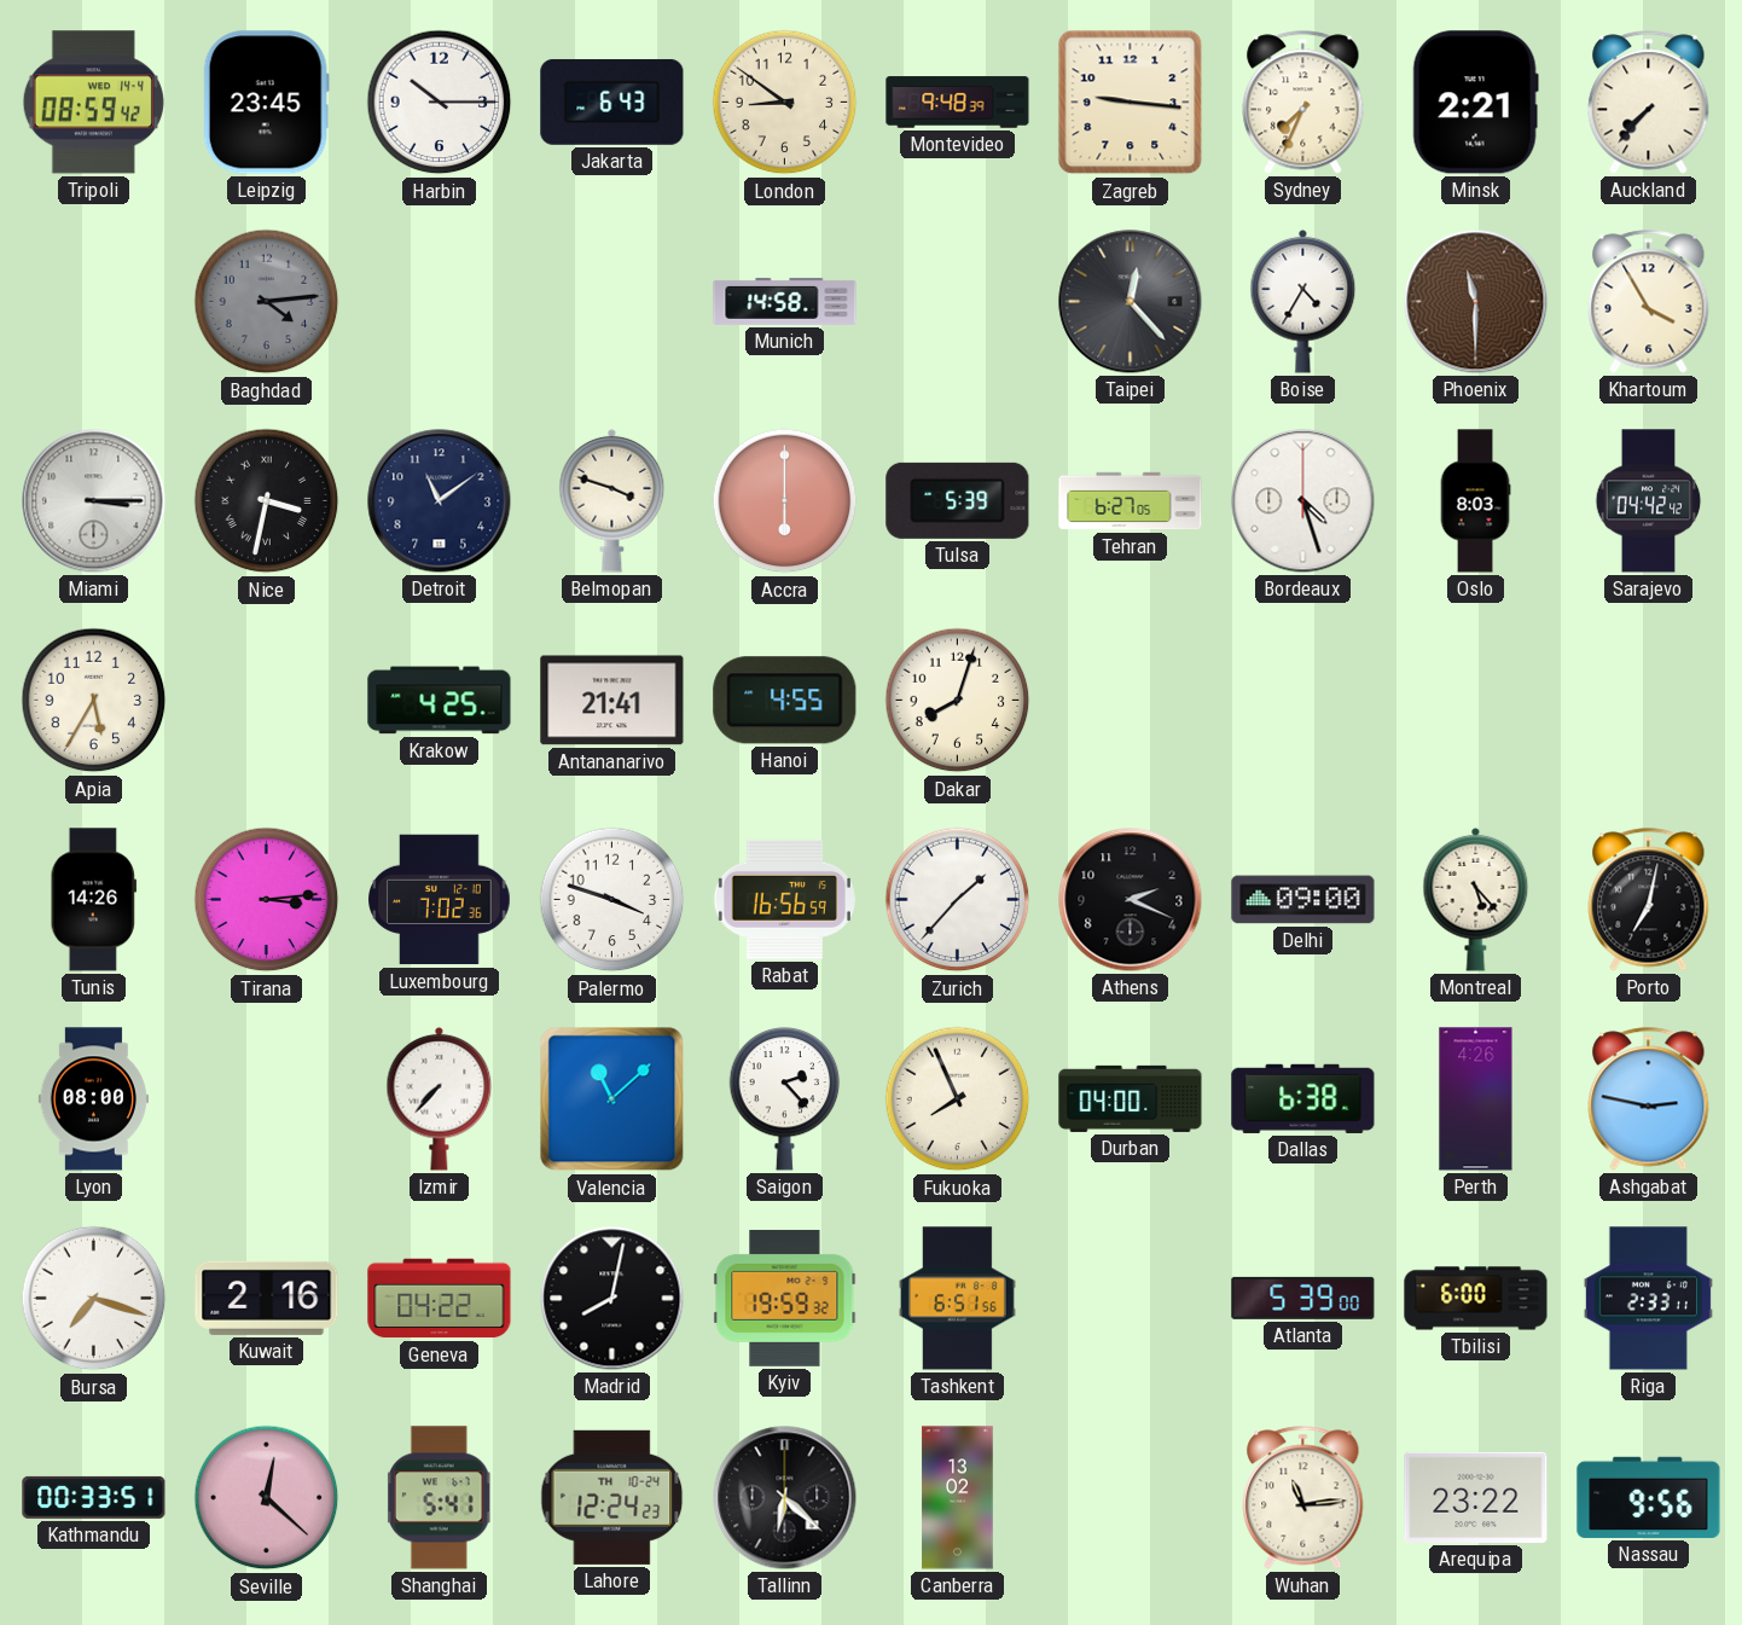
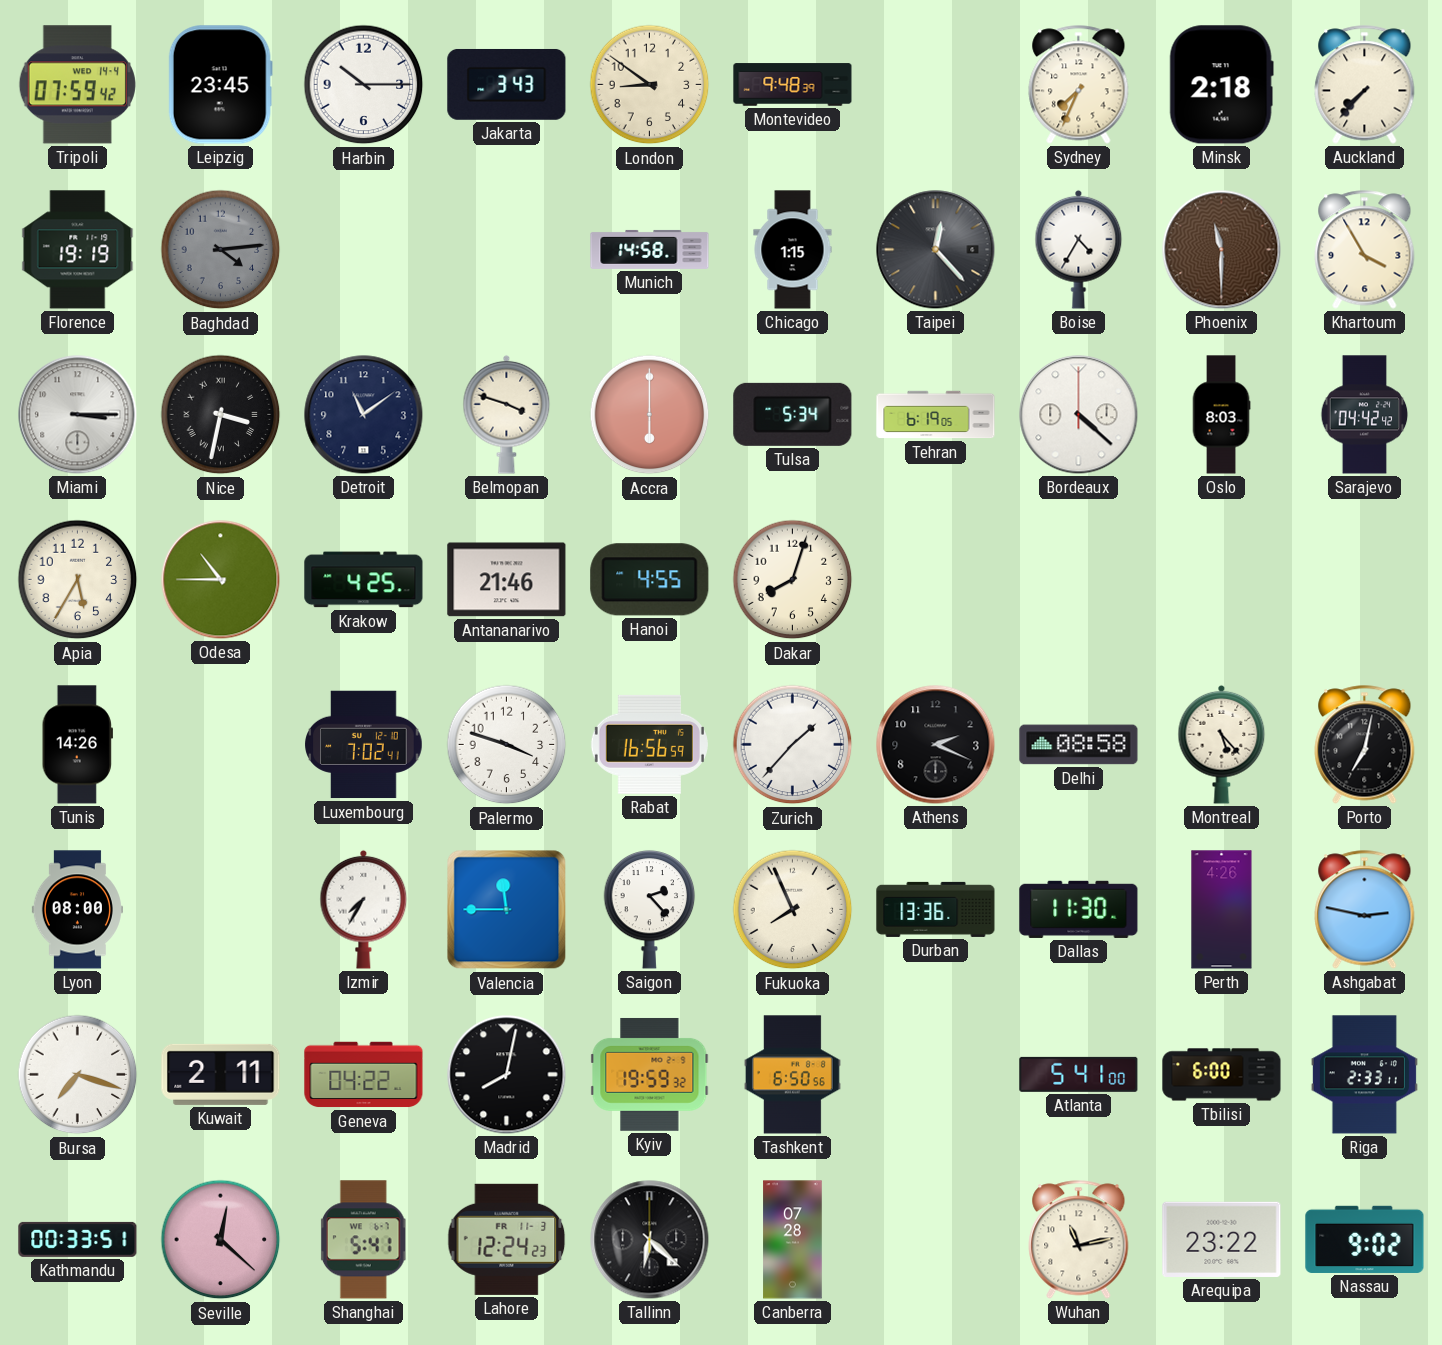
Tripoli: 08:59 -> 07:59 (77, 85)
Jakarta: 6:43 -> 3:43 (507, 84)
Zagreb: 9:16 -> none (1131, 103)
Minsk: 2:21 -> 2:18 (1221, 85)
Florence: none -> 19:19 (78, 250)
Chicago: none -> 1:15 (793, 250)
Tulsa: 5:39 -> 5:34 (793, 414)
Tehran: 6:27 -> 6:19 (936, 415)
Bordeaux: 4:27 -> 4:22 (1079, 415)
Odesa: none -> 10:45 (221, 580)
Antananarivo: 21:41 -> 21:46 (507, 580)
Tirana: 3:14 -> none (267, 900)
Luxembourg: 7:02:36 -> 7:02:41 (364, 745)
Delhi: 09:00 -> 08:58 (1079, 745)
Izmir: 7:37 -> 7:35 (364, 909)
Valencia: 11:08 -> 11:45 (507, 910)
Durban: 04:00 -> 13:36 (936, 909)
Dallas: 6:38 -> 11:30 (1079, 909)
Kuwait: 2:16 -> 2:11 (221, 1074)
Tashkent: 6:51 -> 6:50 (792, 1075)
Atlanta: 5:39 -> 5:41 (1079, 1074)
Lahore date: TH 10-24 -> FR 11-3 (507, 1239)
Canberra: 13:02 -> 07:28 (793, 1240)
Wuhan: 11:14 -> 11:13 (1079, 1240)
Nassau: 9:56 -> 9:02 (1365, 1239)
